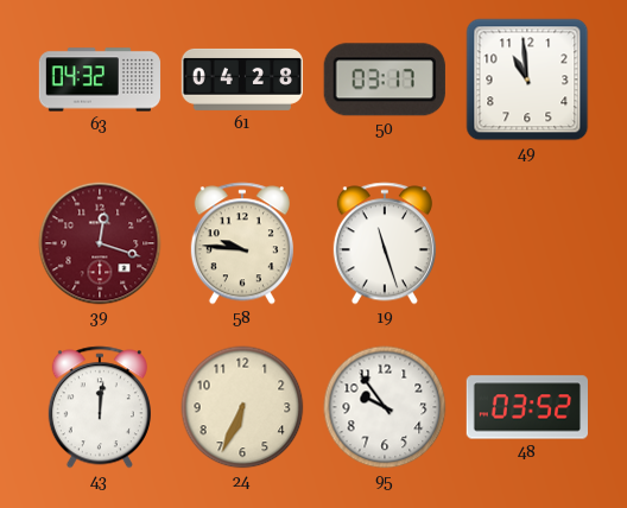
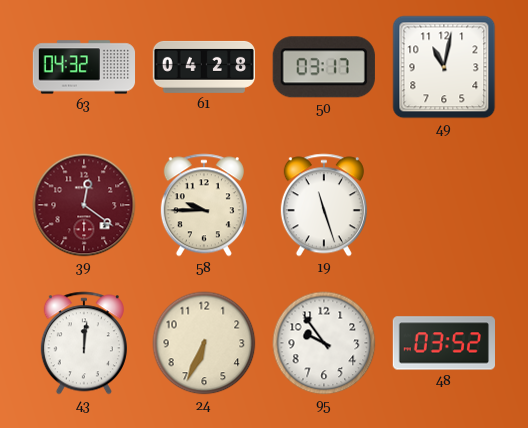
49: 10:59 -> 11:02 (444, 67)
39: 12:18 -> 12:21 (84, 205)
58: 9:46 -> 9:45 (204, 205)
